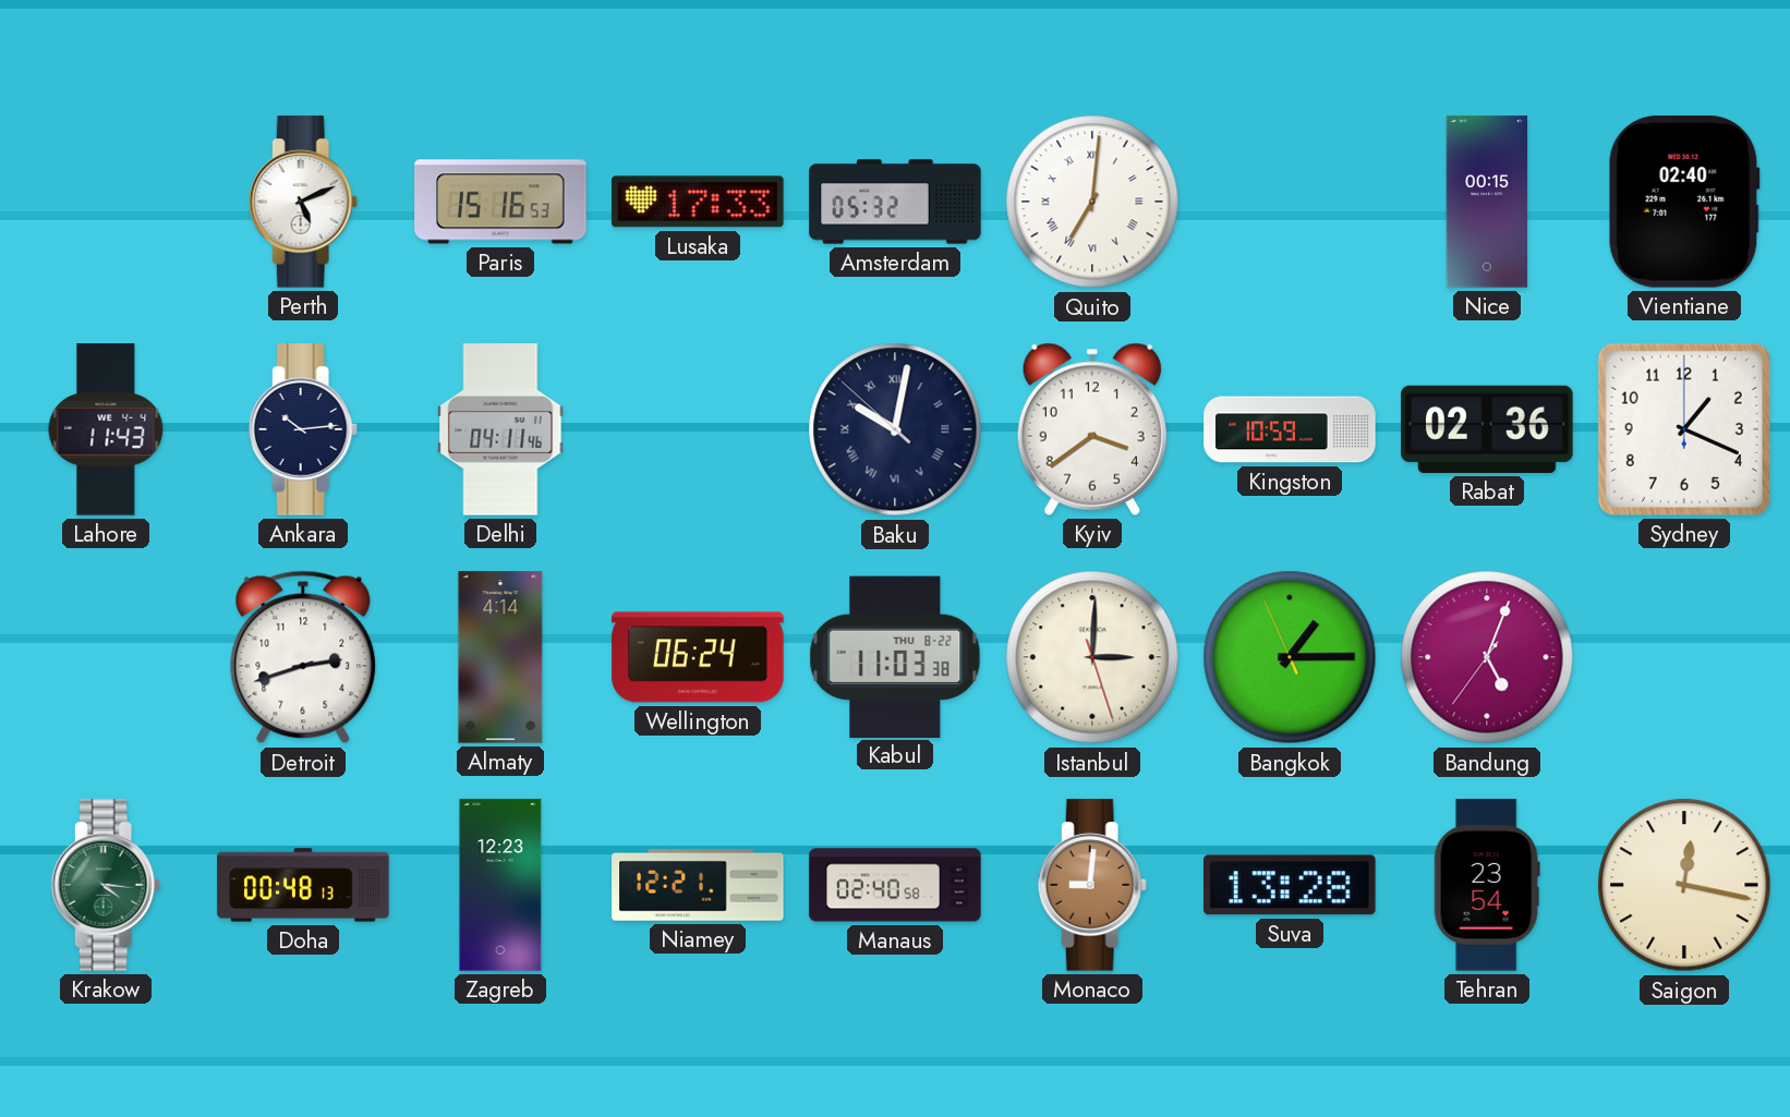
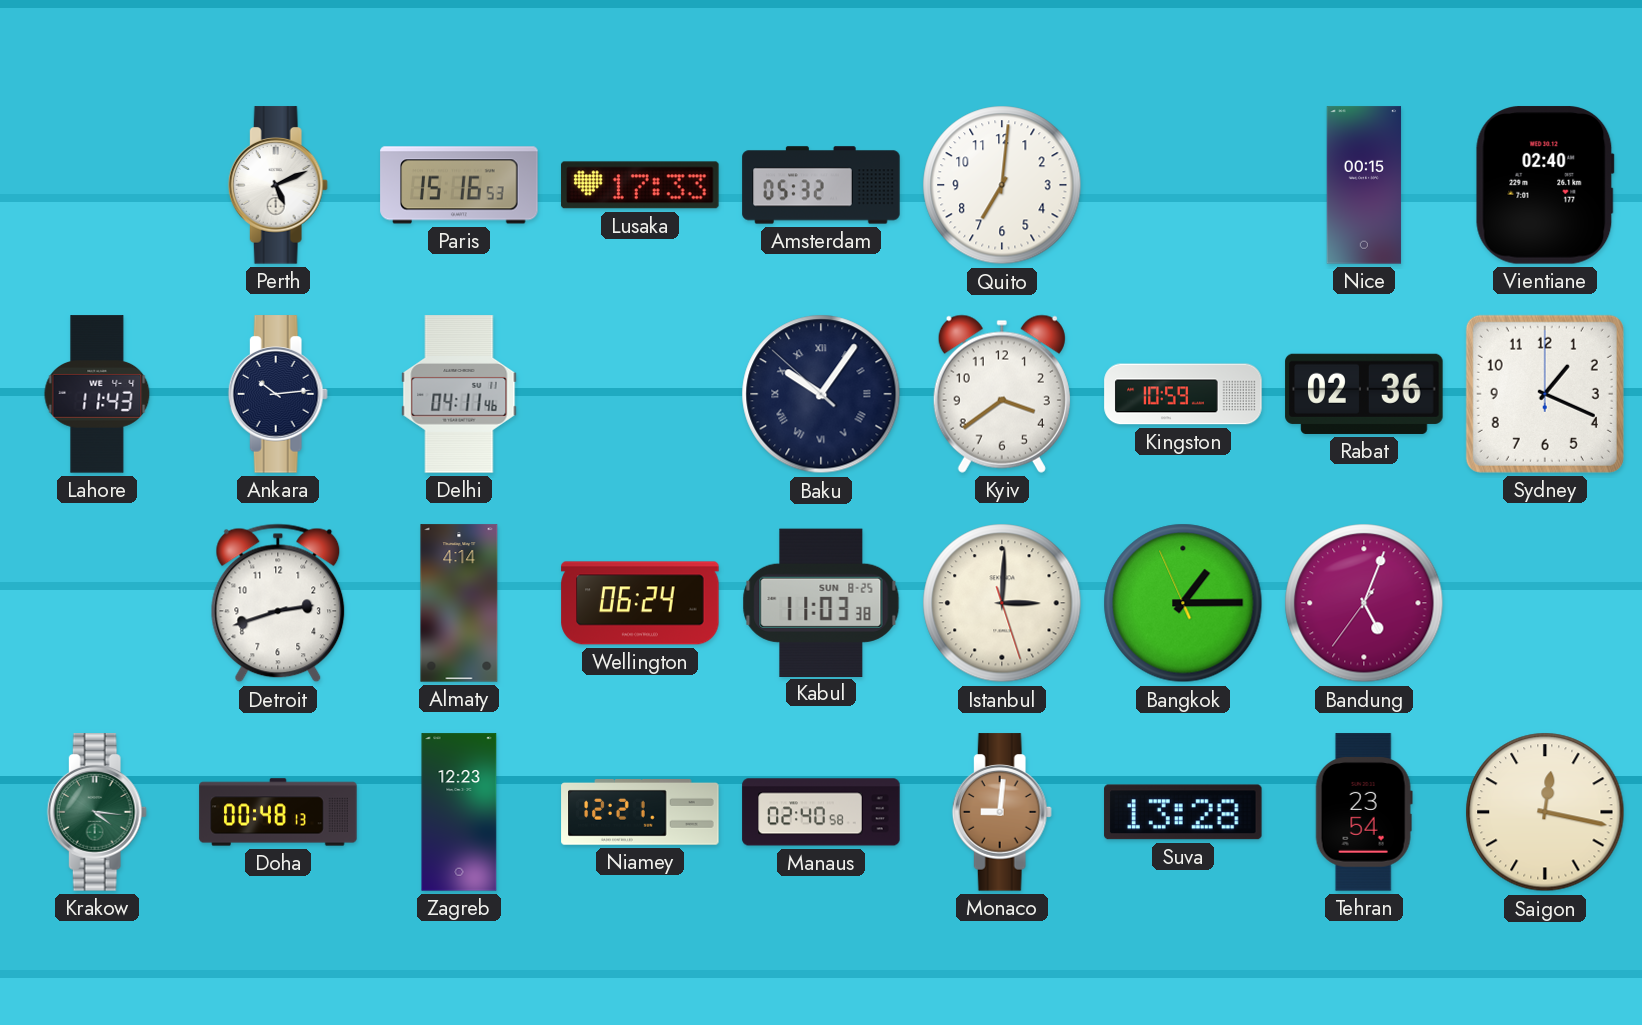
Quito numerals: Roman -> Arabic (1002, 185)
Baku: 10:01 -> 10:05 (821, 394)
Kabul date: THU 8-22 -> SUN 8-25 (821, 602)
